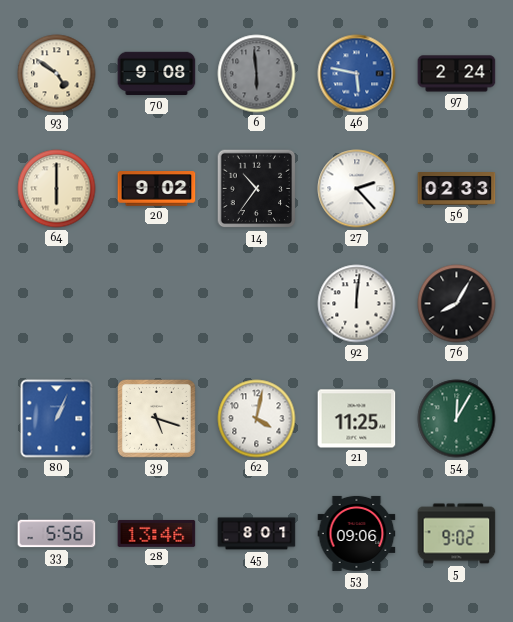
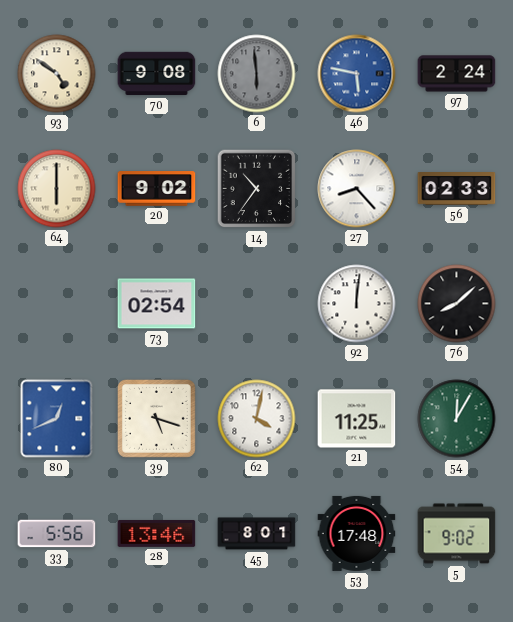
27: 2:23 -> 8:23 (357, 189)
73: none -> 02:54 (157, 304)
76: 8:05 -> 8:08 (457, 304)
80: 1:04 -> 12:41 (57, 419)
53: 09:06 -> 17:48 (357, 533)
